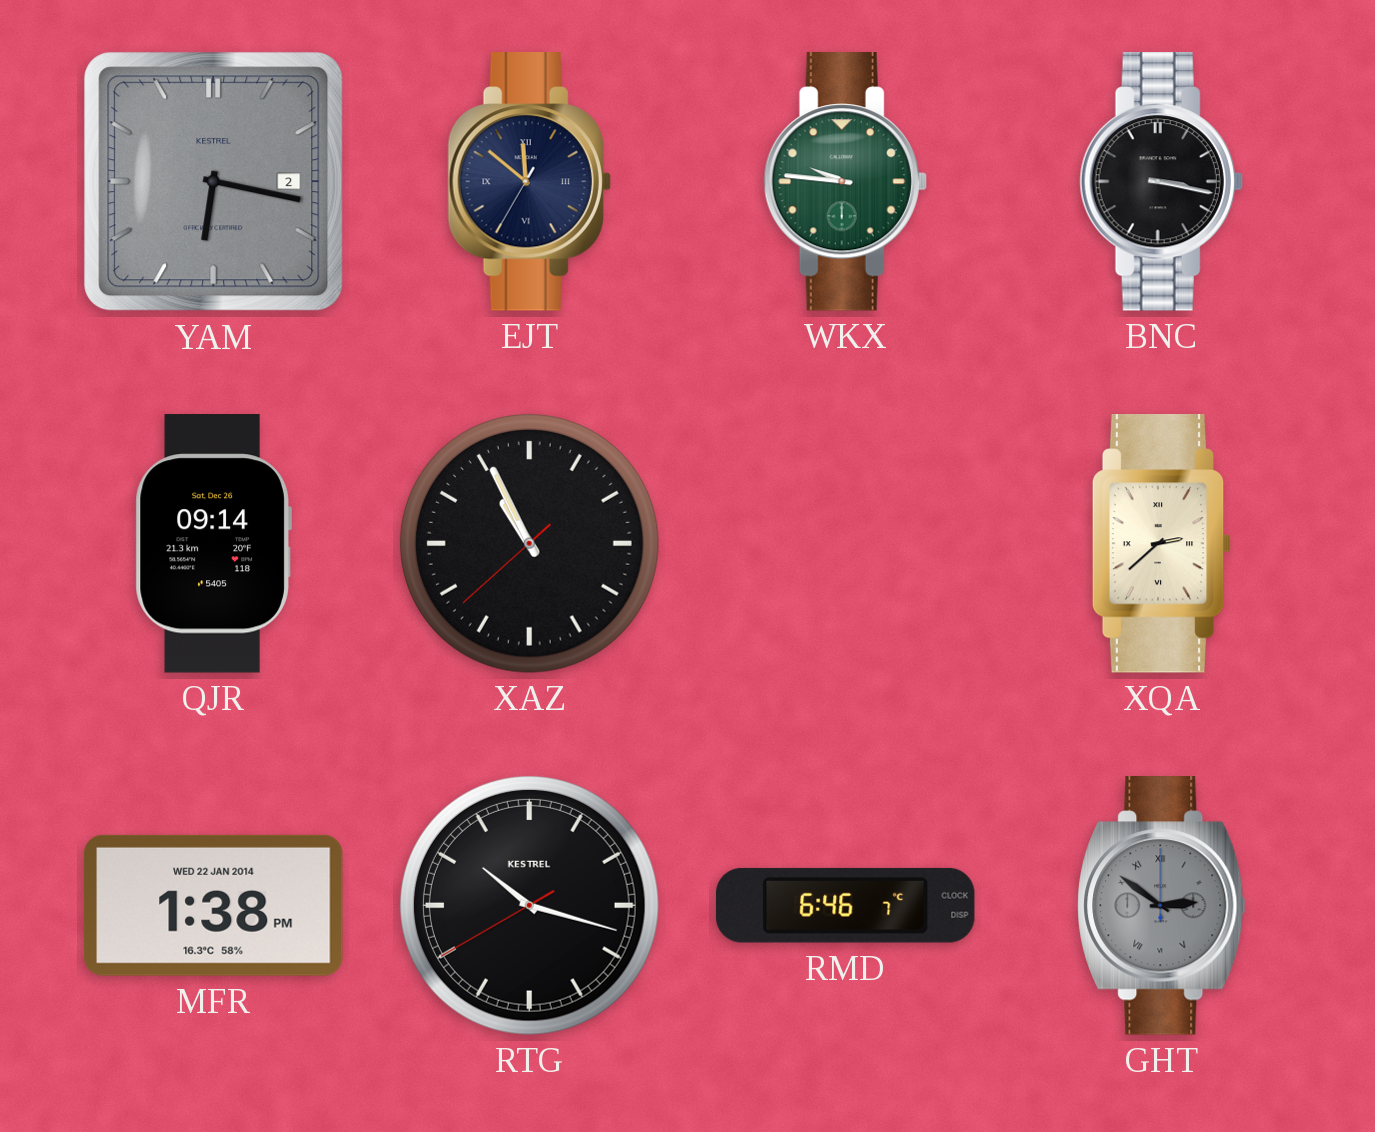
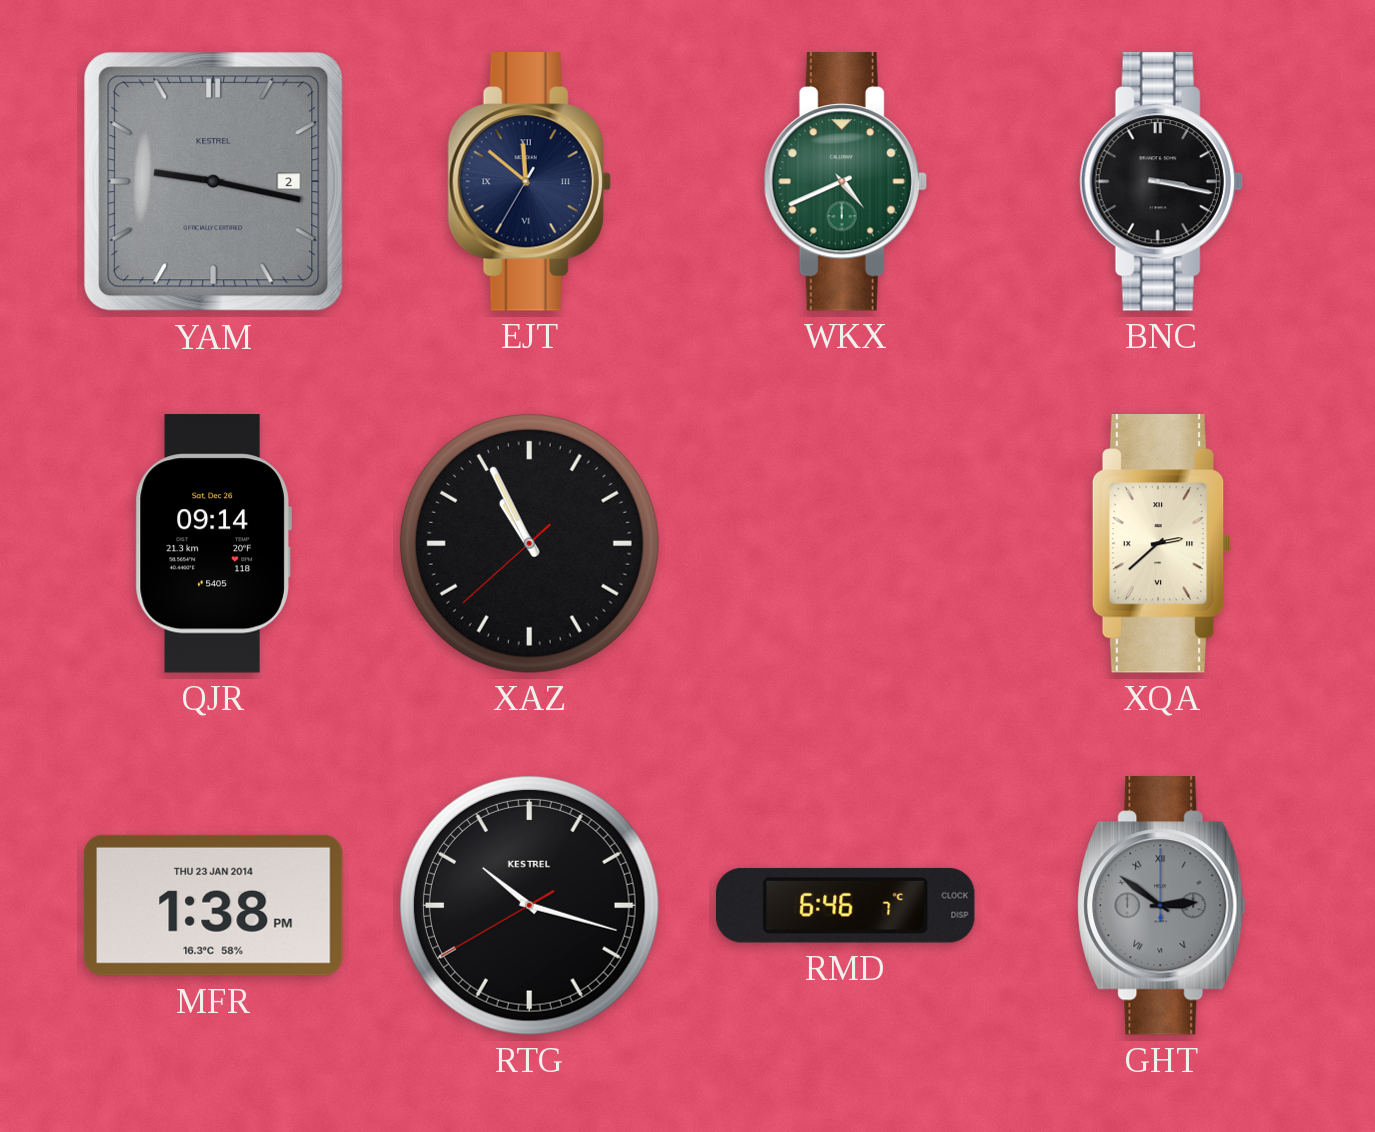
YAM: 6:17 -> 9:17 (214, 182)
WKX: 9:46 -> 4:41 (845, 182)
MFR date: WED 22 JAN 2014 -> THU 23 JAN 2014 (213, 905)
